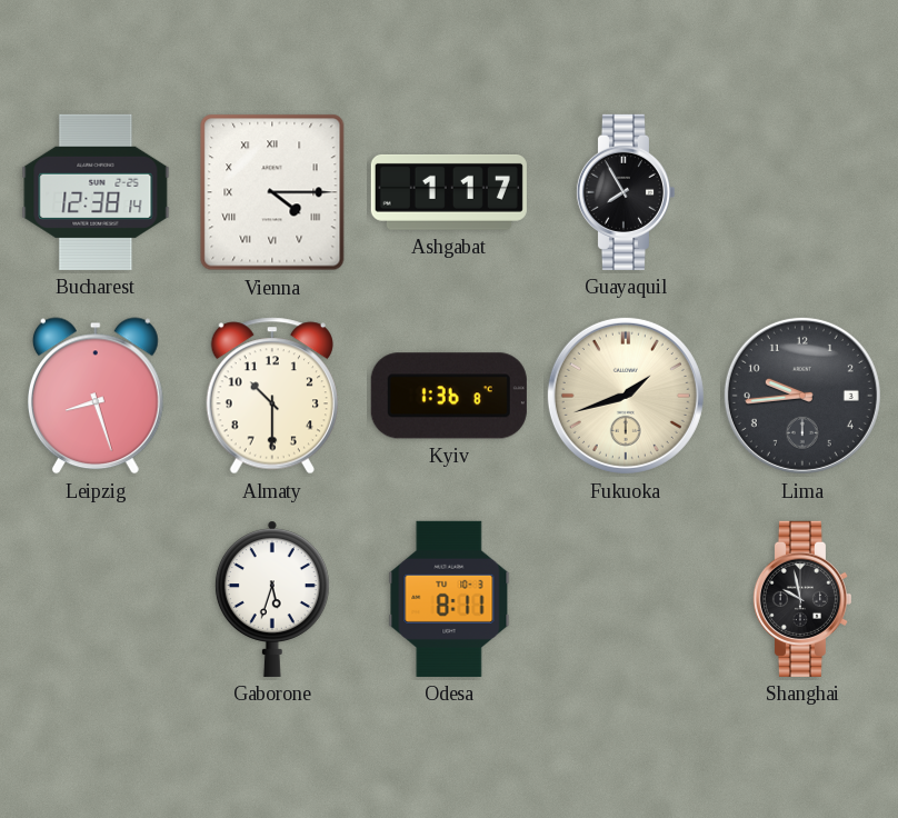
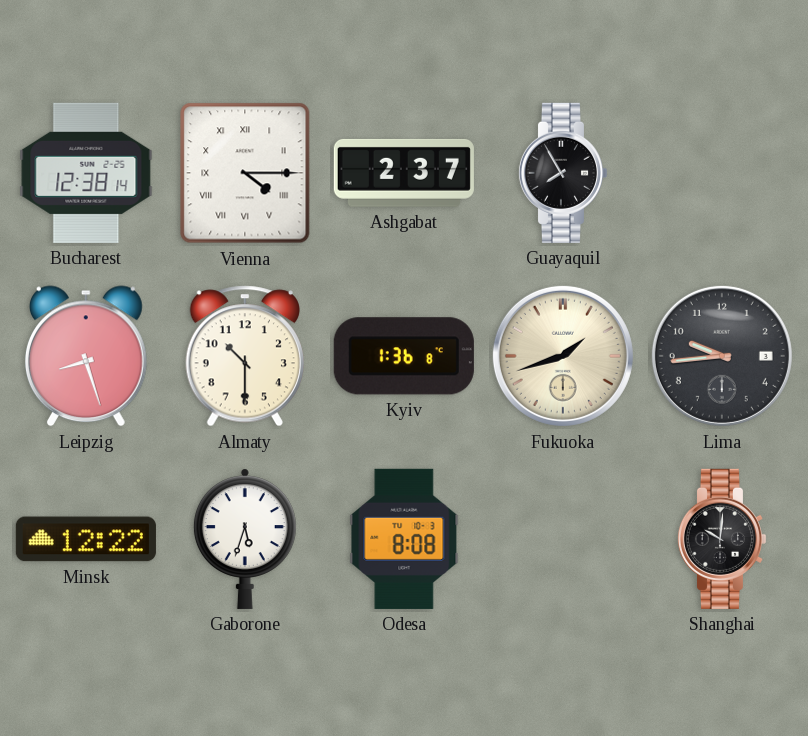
Ashgabat: 1:17 -> 2:37 (404, 173)
Minsk: none -> 12:22 (86, 539)
Odesa: 8:11 -> 8:08 (404, 539)
Shanghai: 9:58 -> 10:01 (721, 539)
